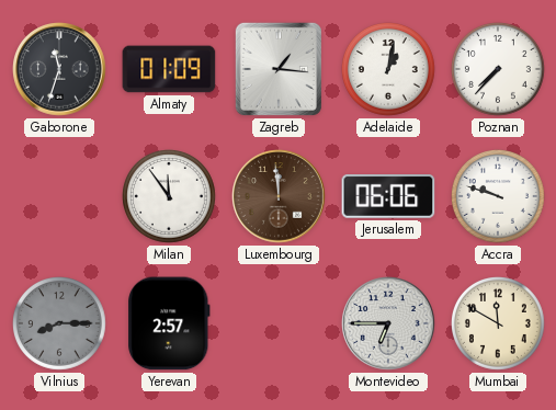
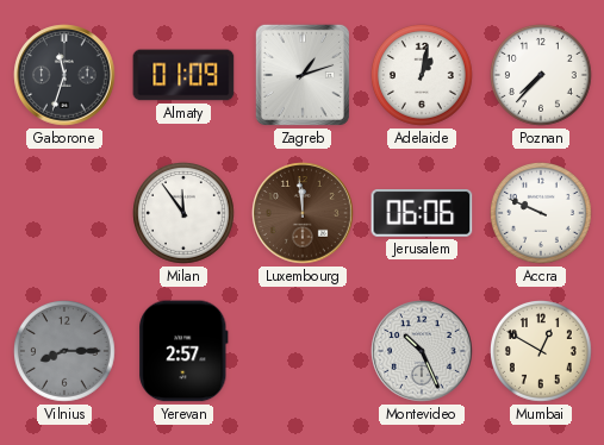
Zagreb: 1:16 -> 1:12 (303, 75)
Accra: 9:48 -> 9:49 (542, 214)
Montevideo: 6:45 -> 10:26 (422, 351)
Mumbai: 11:50 -> 12:50 (542, 352)
